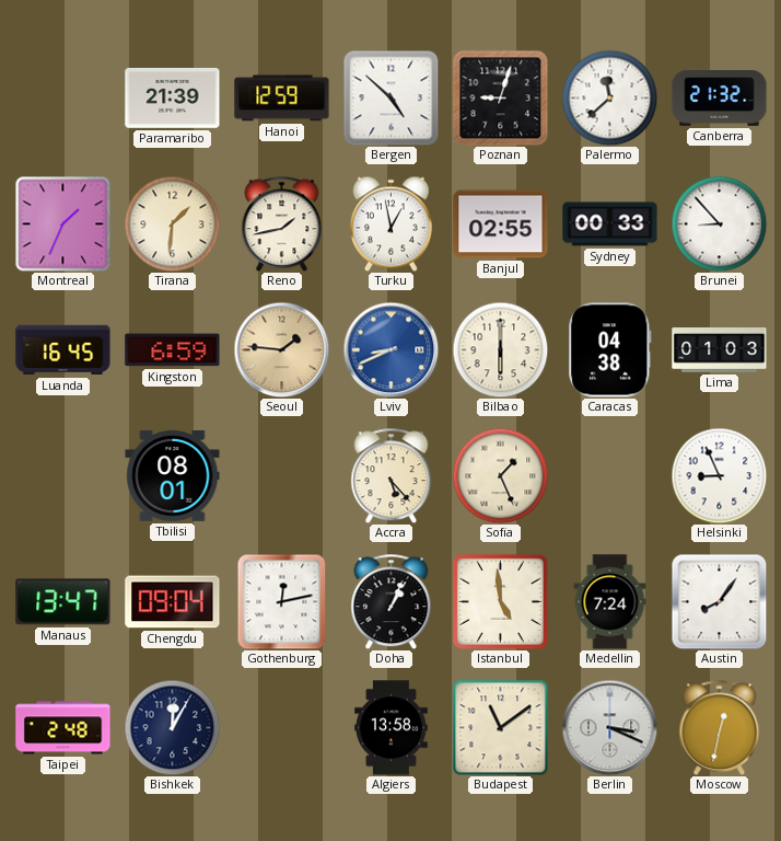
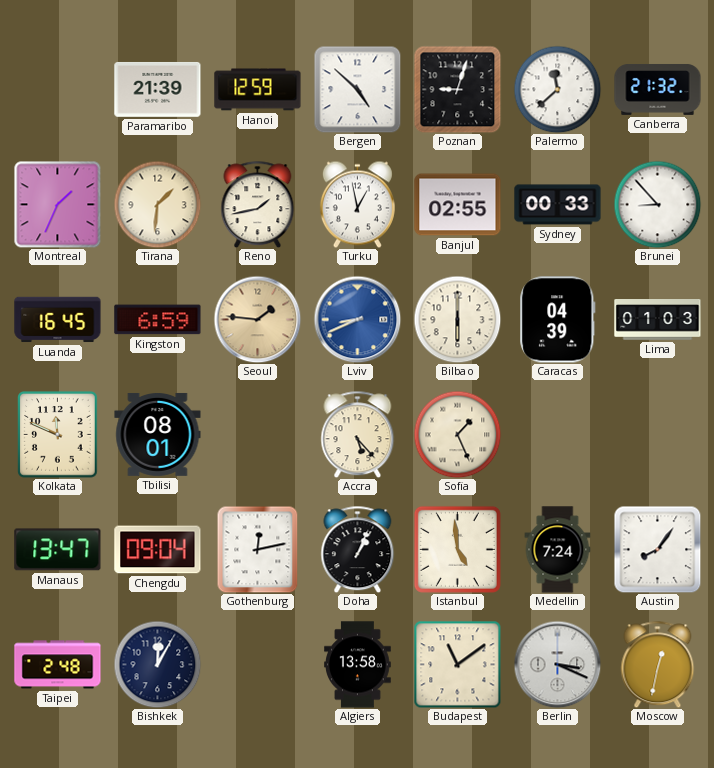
Caracas: 04:38 -> 04:39 (558, 320)
Kolkata: none -> 11:49 (58, 435)
Helsinki: 8:56 -> none (719, 475)
